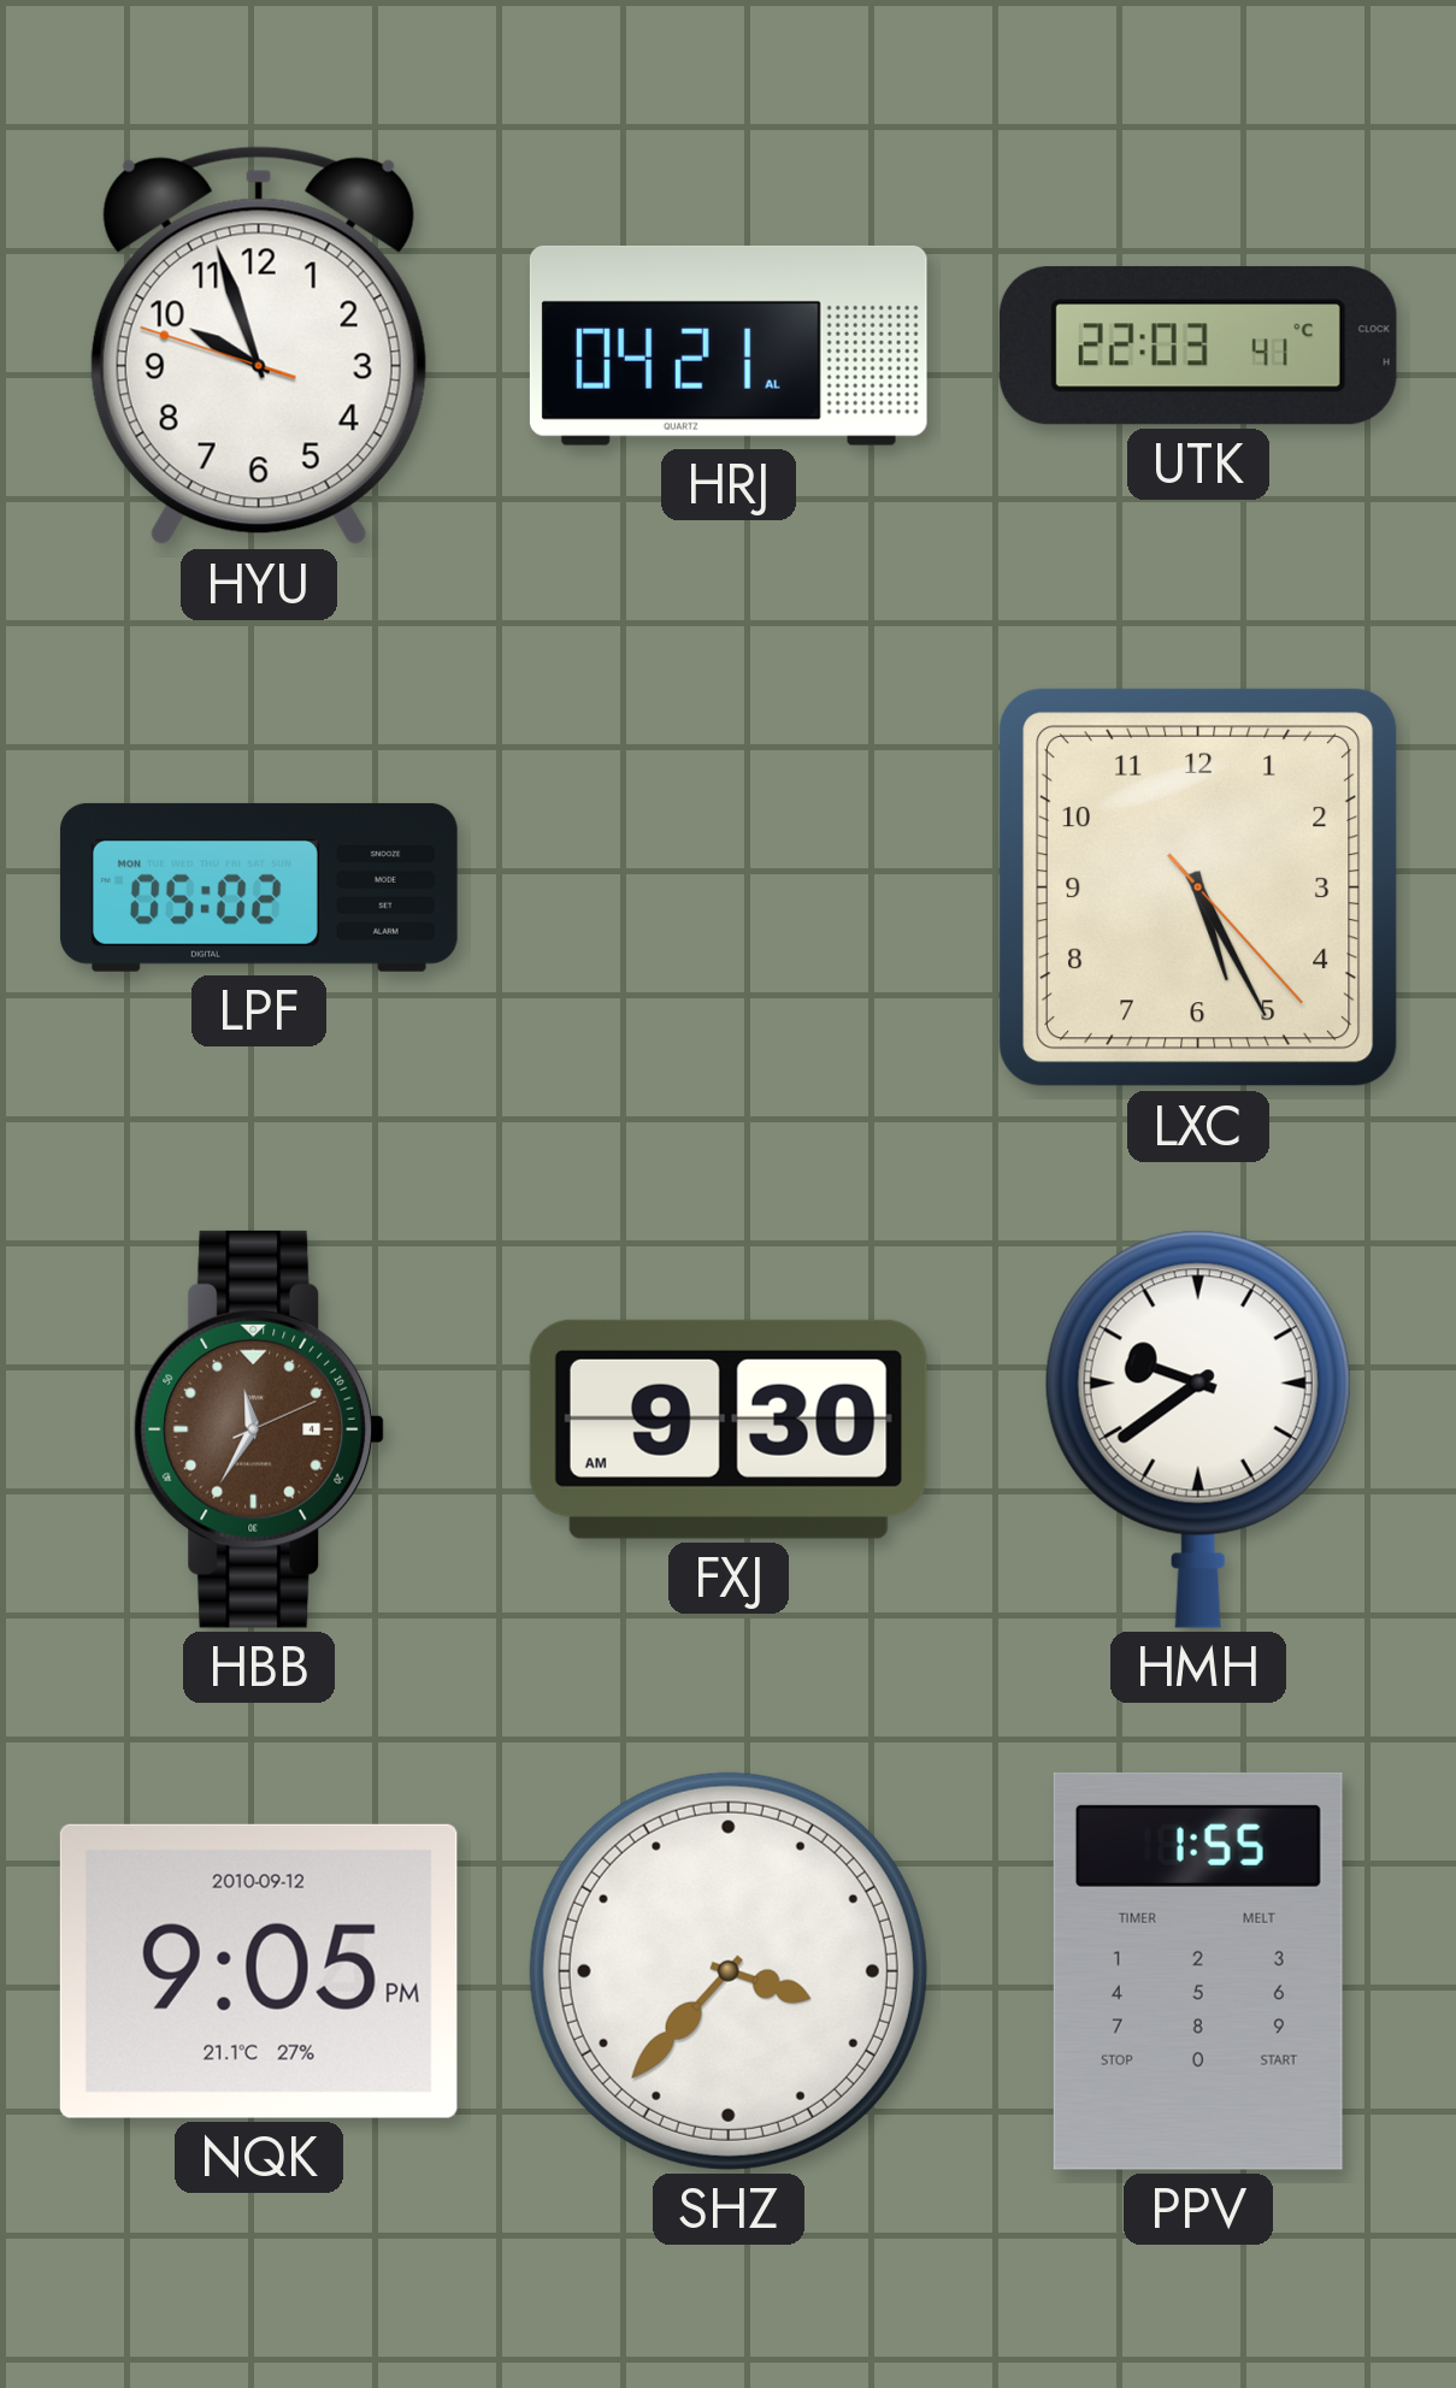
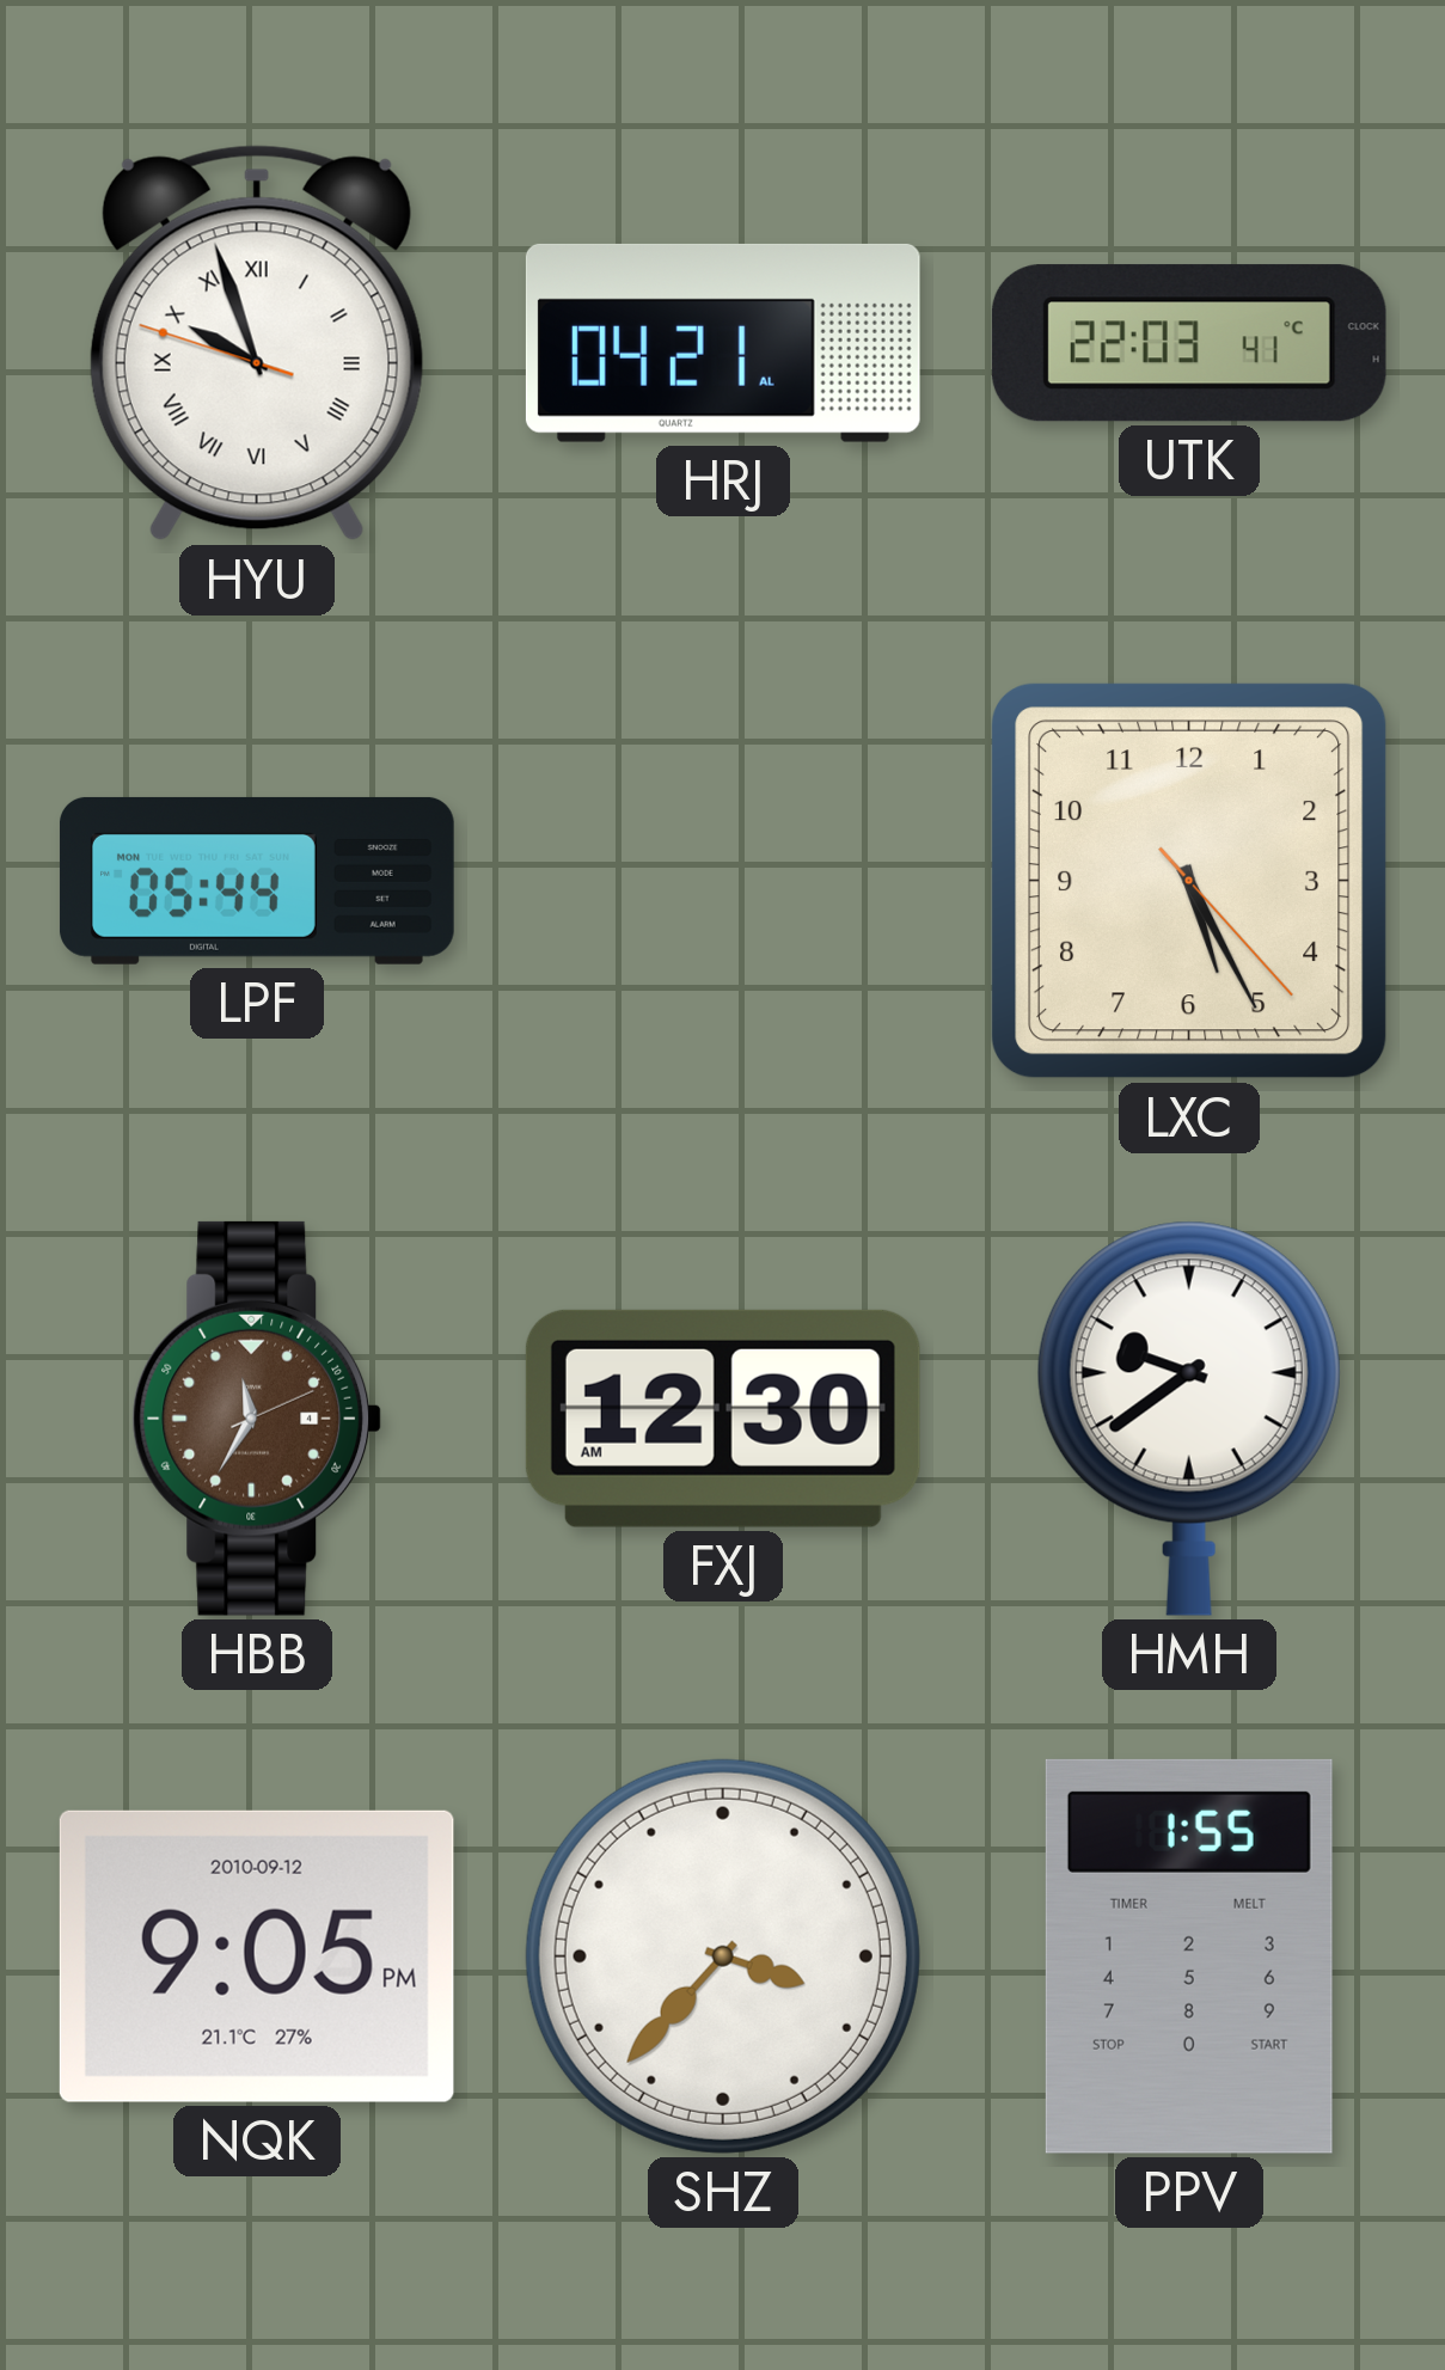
HYU numerals: Arabic -> Roman (257, 343)
LPF: 05:02 -> 05:44 (257, 881)
FXJ: 9:30 -> 12:30 (723, 1419)
